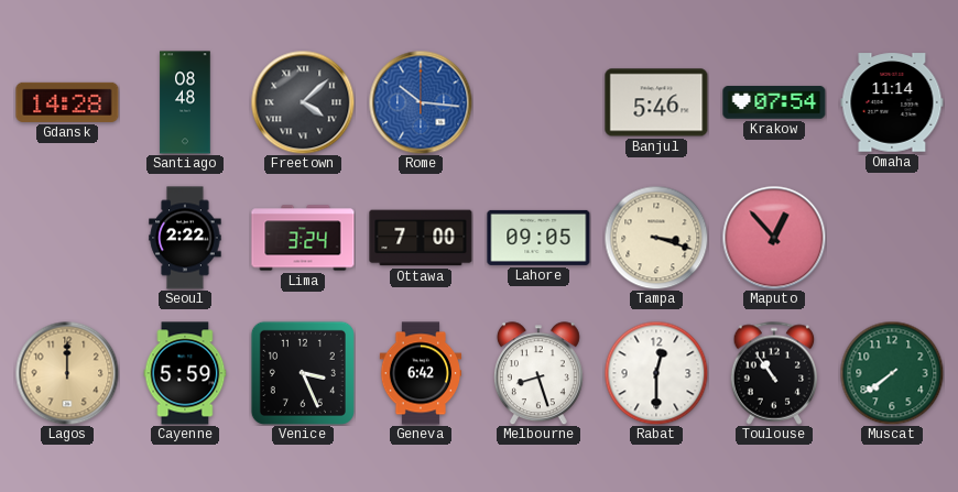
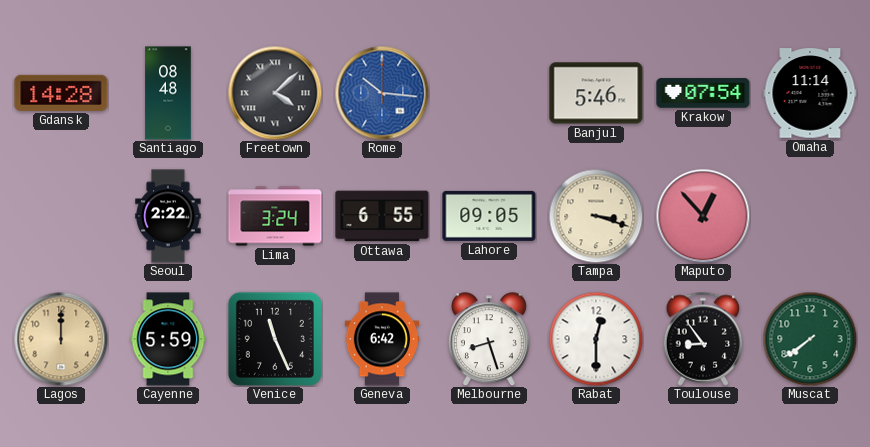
Ottawa: 7:00 -> 6:55 (382, 216)
Venice: 3:26 -> 11:26 (275, 339)
Toulouse: 10:54 -> 8:54 (703, 339)
